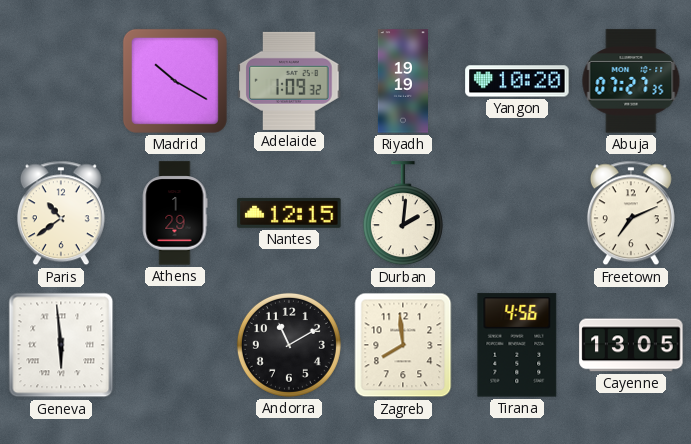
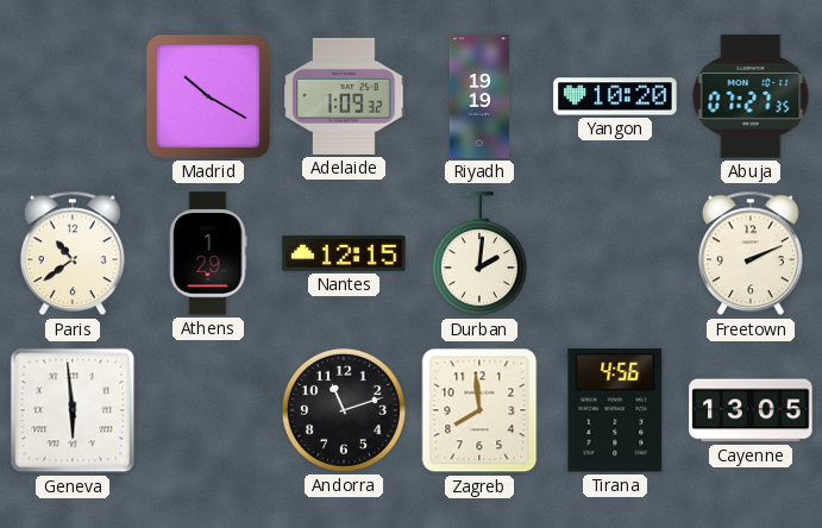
Freetown: 7:11 -> 2:11 (751, 253)
Andorra: 11:10 -> 11:12 (344, 410)
